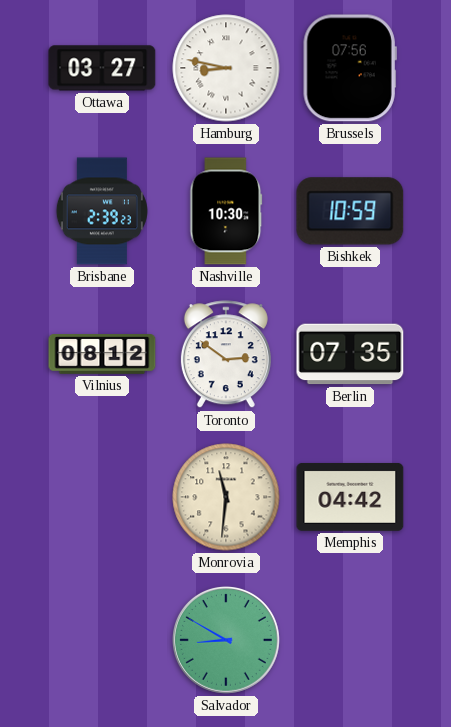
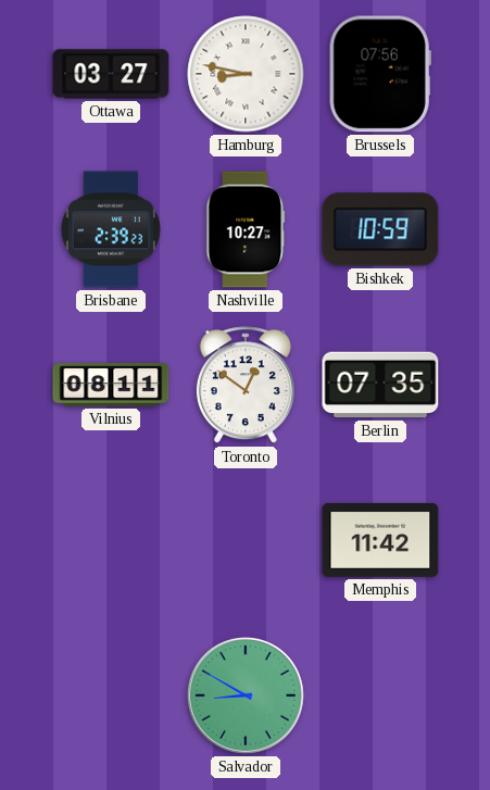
Nashville: 10:30 -> 10:27 (246, 229)
Vilnius: 08:12 -> 08:11 (111, 385)
Toronto: 2:51 -> 12:51 (246, 386)
Monrovia: 11:31 -> none (226, 497)
Memphis: 04:42 -> 11:42 (380, 540)
